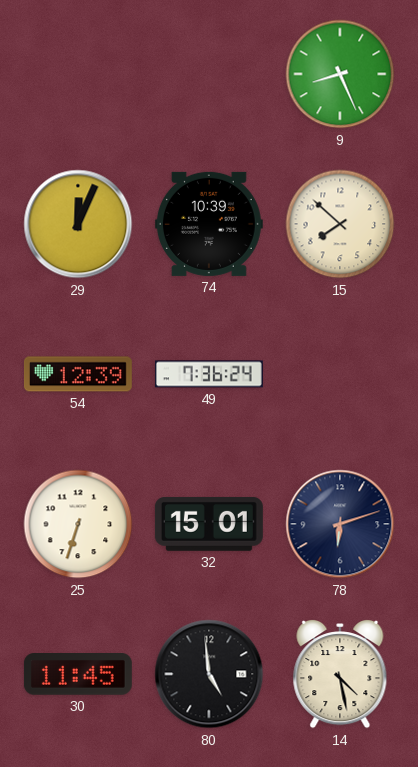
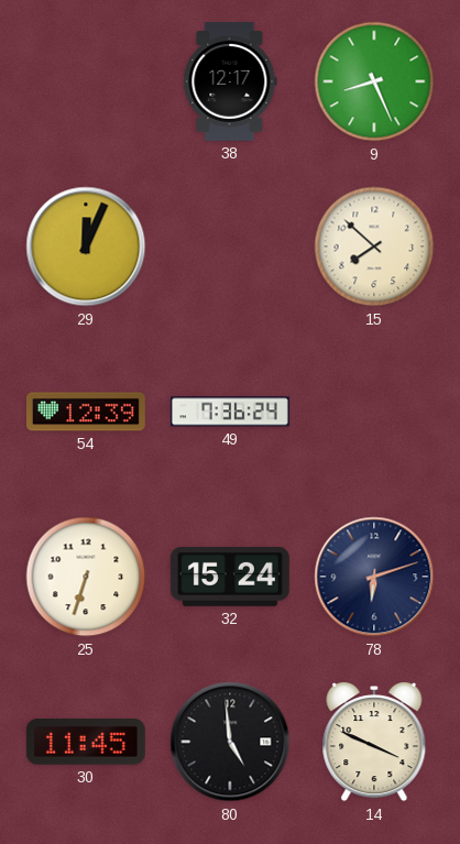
38: none -> 12:17 (230, 81)
74: 10:39 -> none (209, 224)
32: 15:01 -> 15:24 (230, 577)
14: 4:28 -> 3:49 (374, 743)
